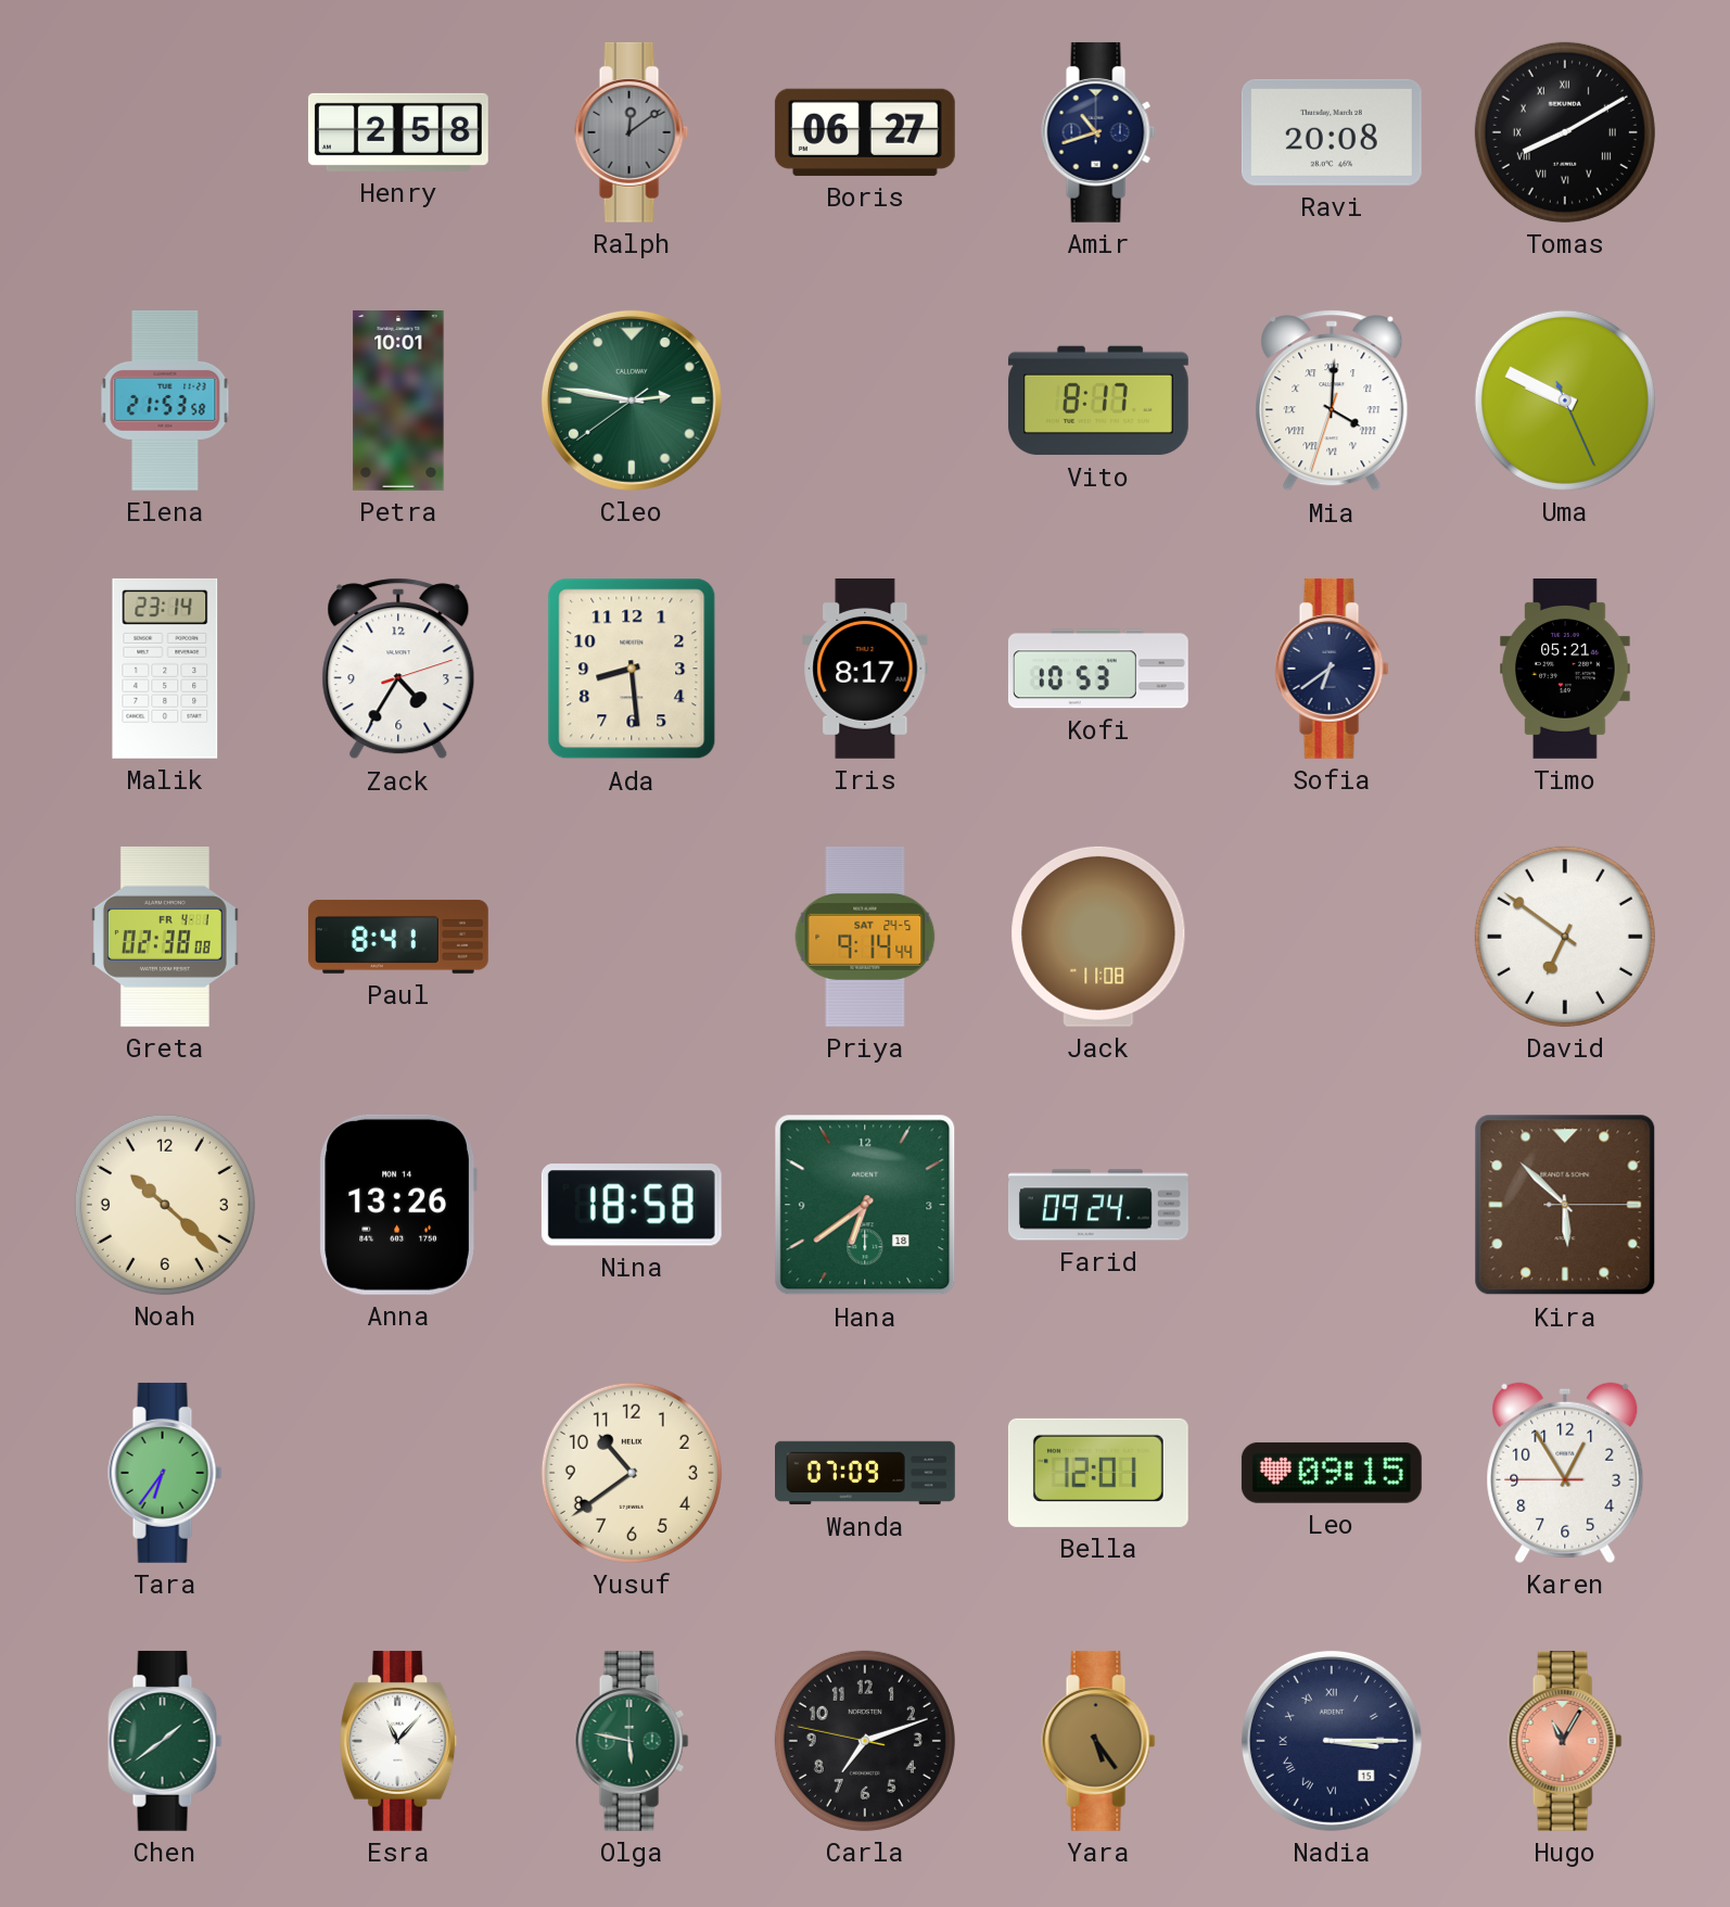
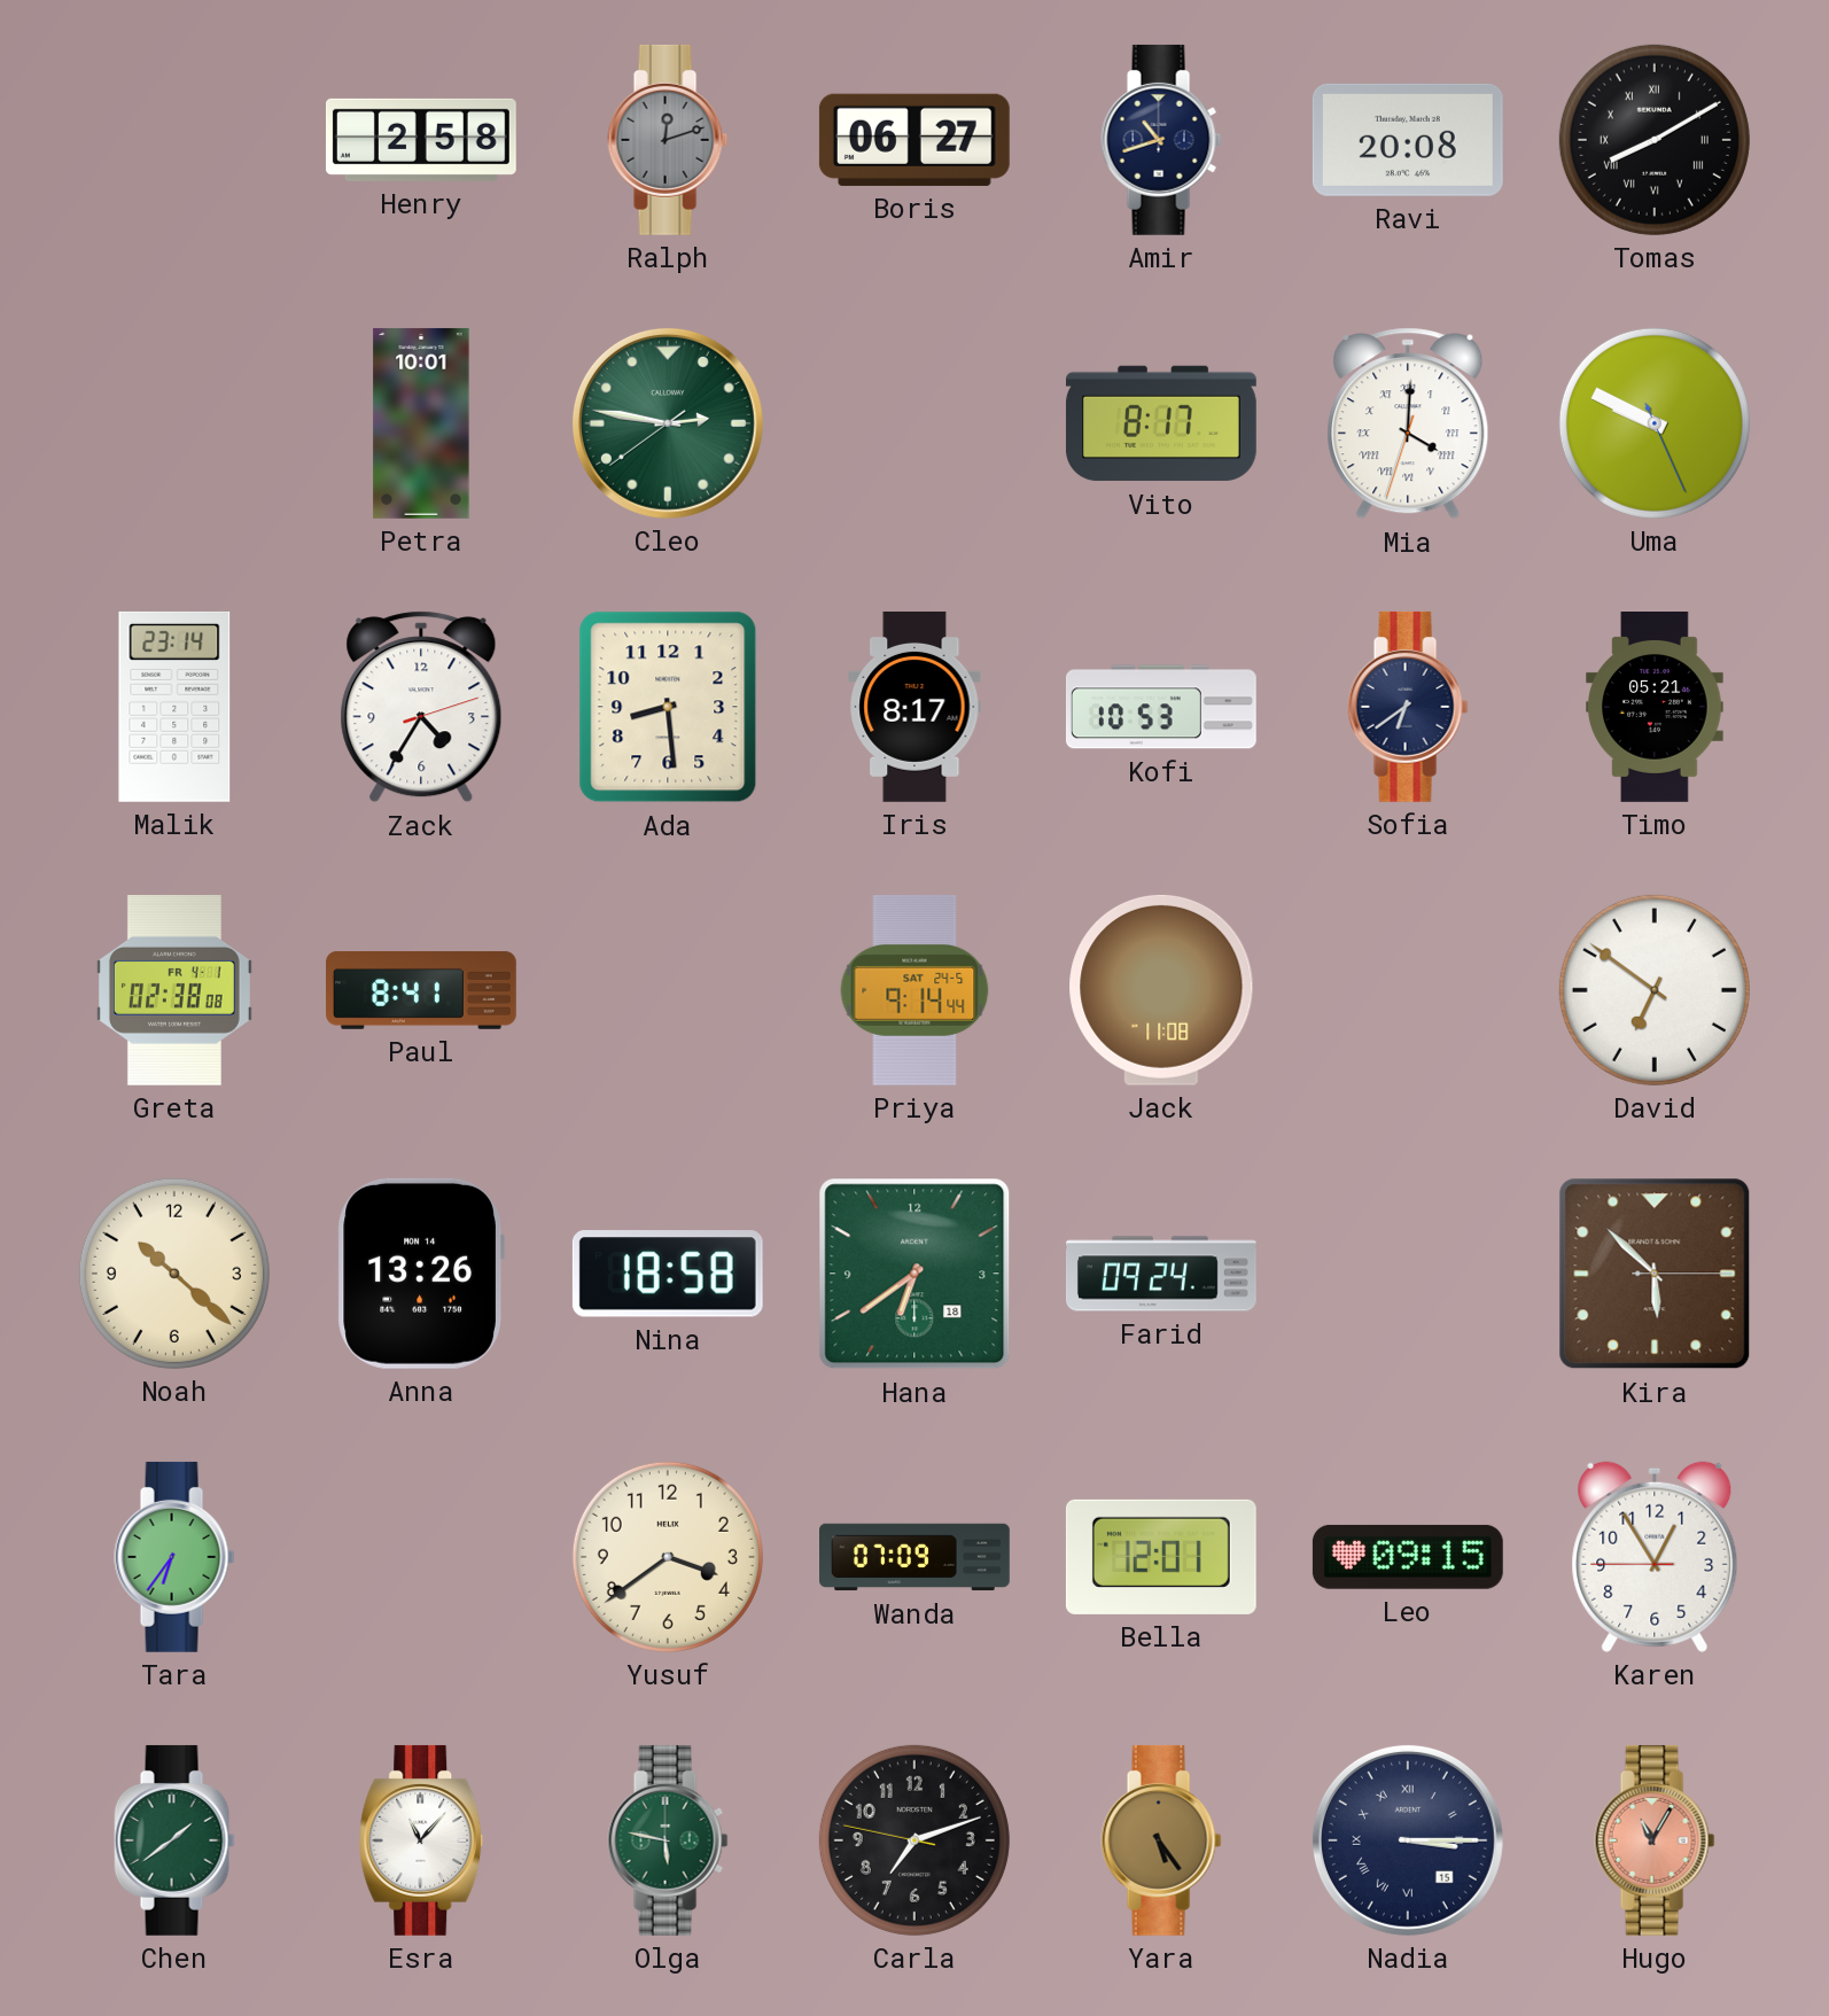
Ralph: 12:09 -> 12:12 (668, 140)
Elena: 21:53 -> none (165, 401)
Yusuf: 10:39 -> 3:39 (668, 1557)
